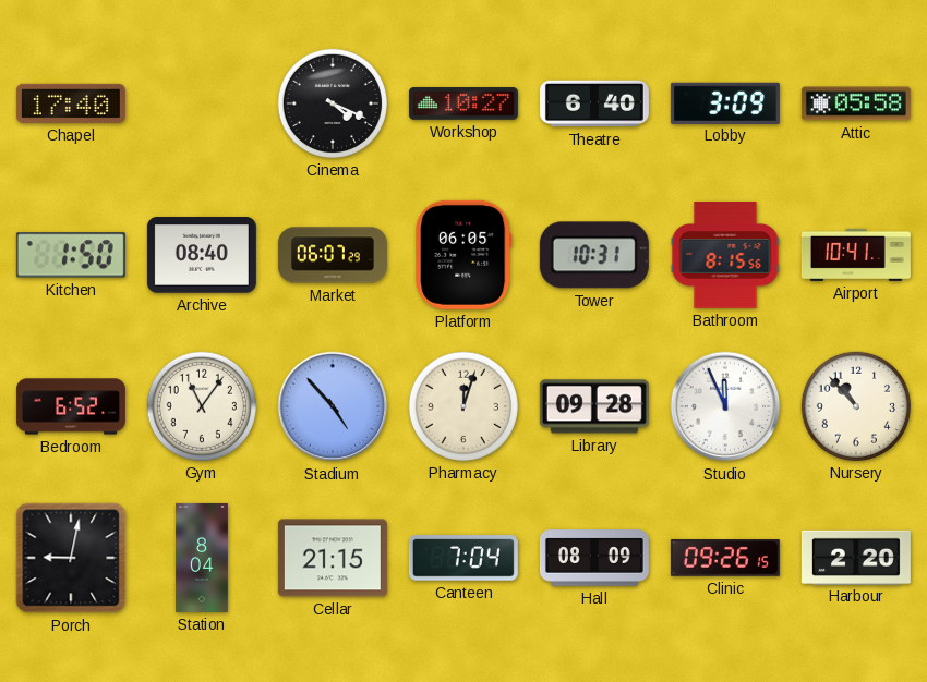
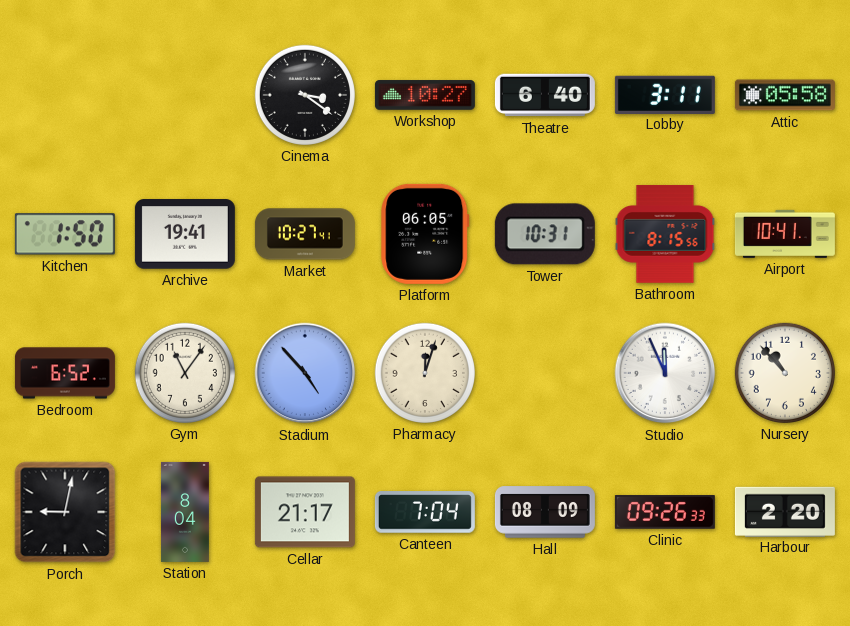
Chapel: 17:40 -> none (71, 103)
Cinema: 4:19 -> 3:21 (305, 95)
Lobby: 3:09 -> 3:11 (665, 94)
Archive: 08:40 -> 19:41 (185, 234)
Market: 06:07 -> 10:27 (305, 234)
Library: 09:28 -> none (594, 406)
Cellar: 21:15 -> 21:17 (305, 512)
Clinic: 09:26:15 -> 09:26:33 (665, 512)
